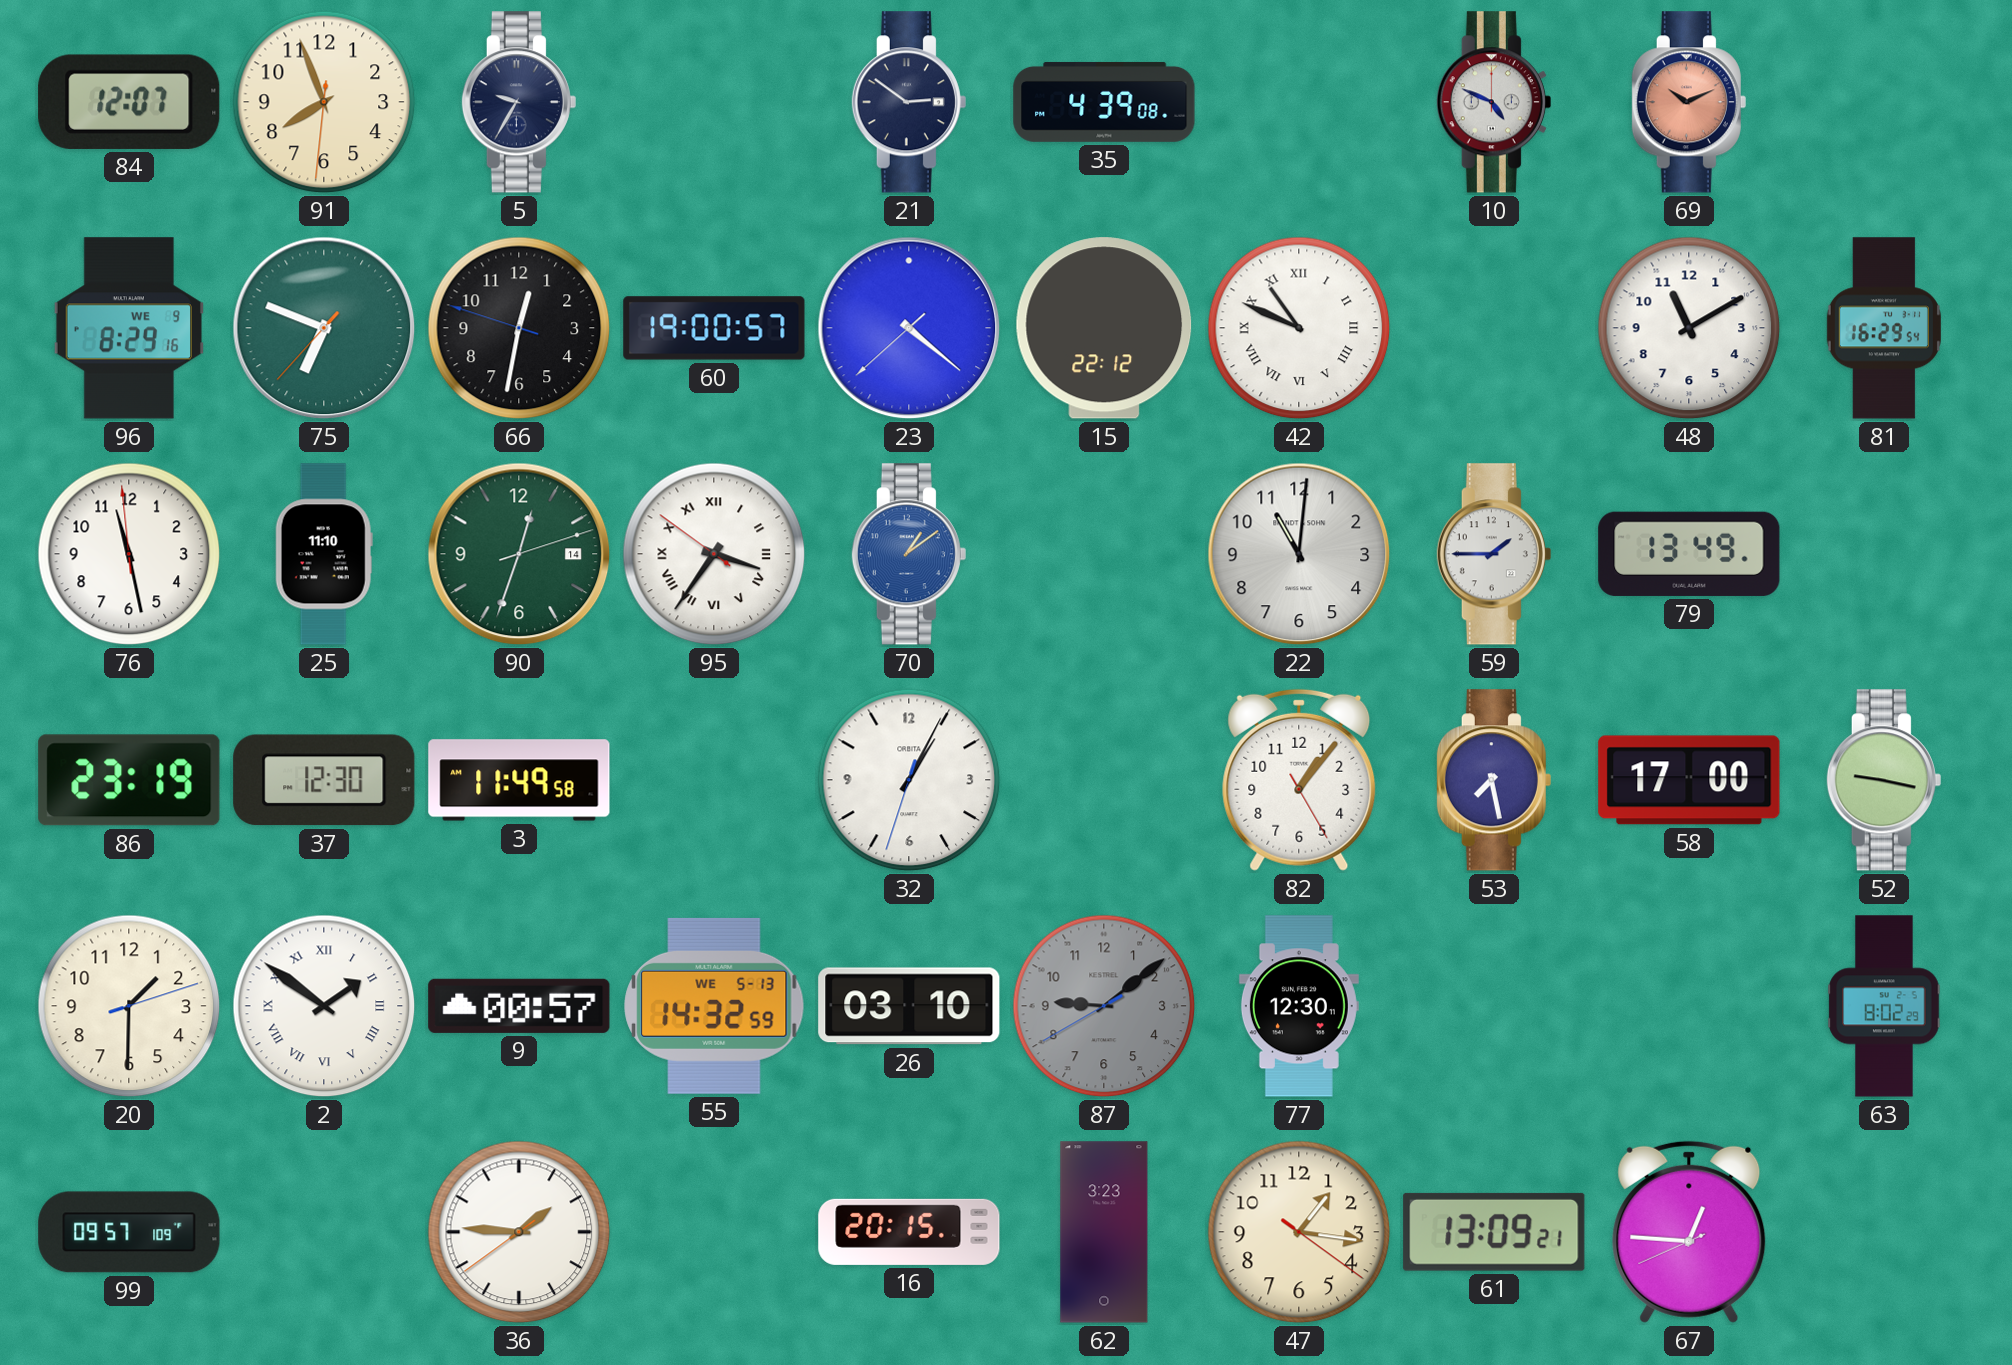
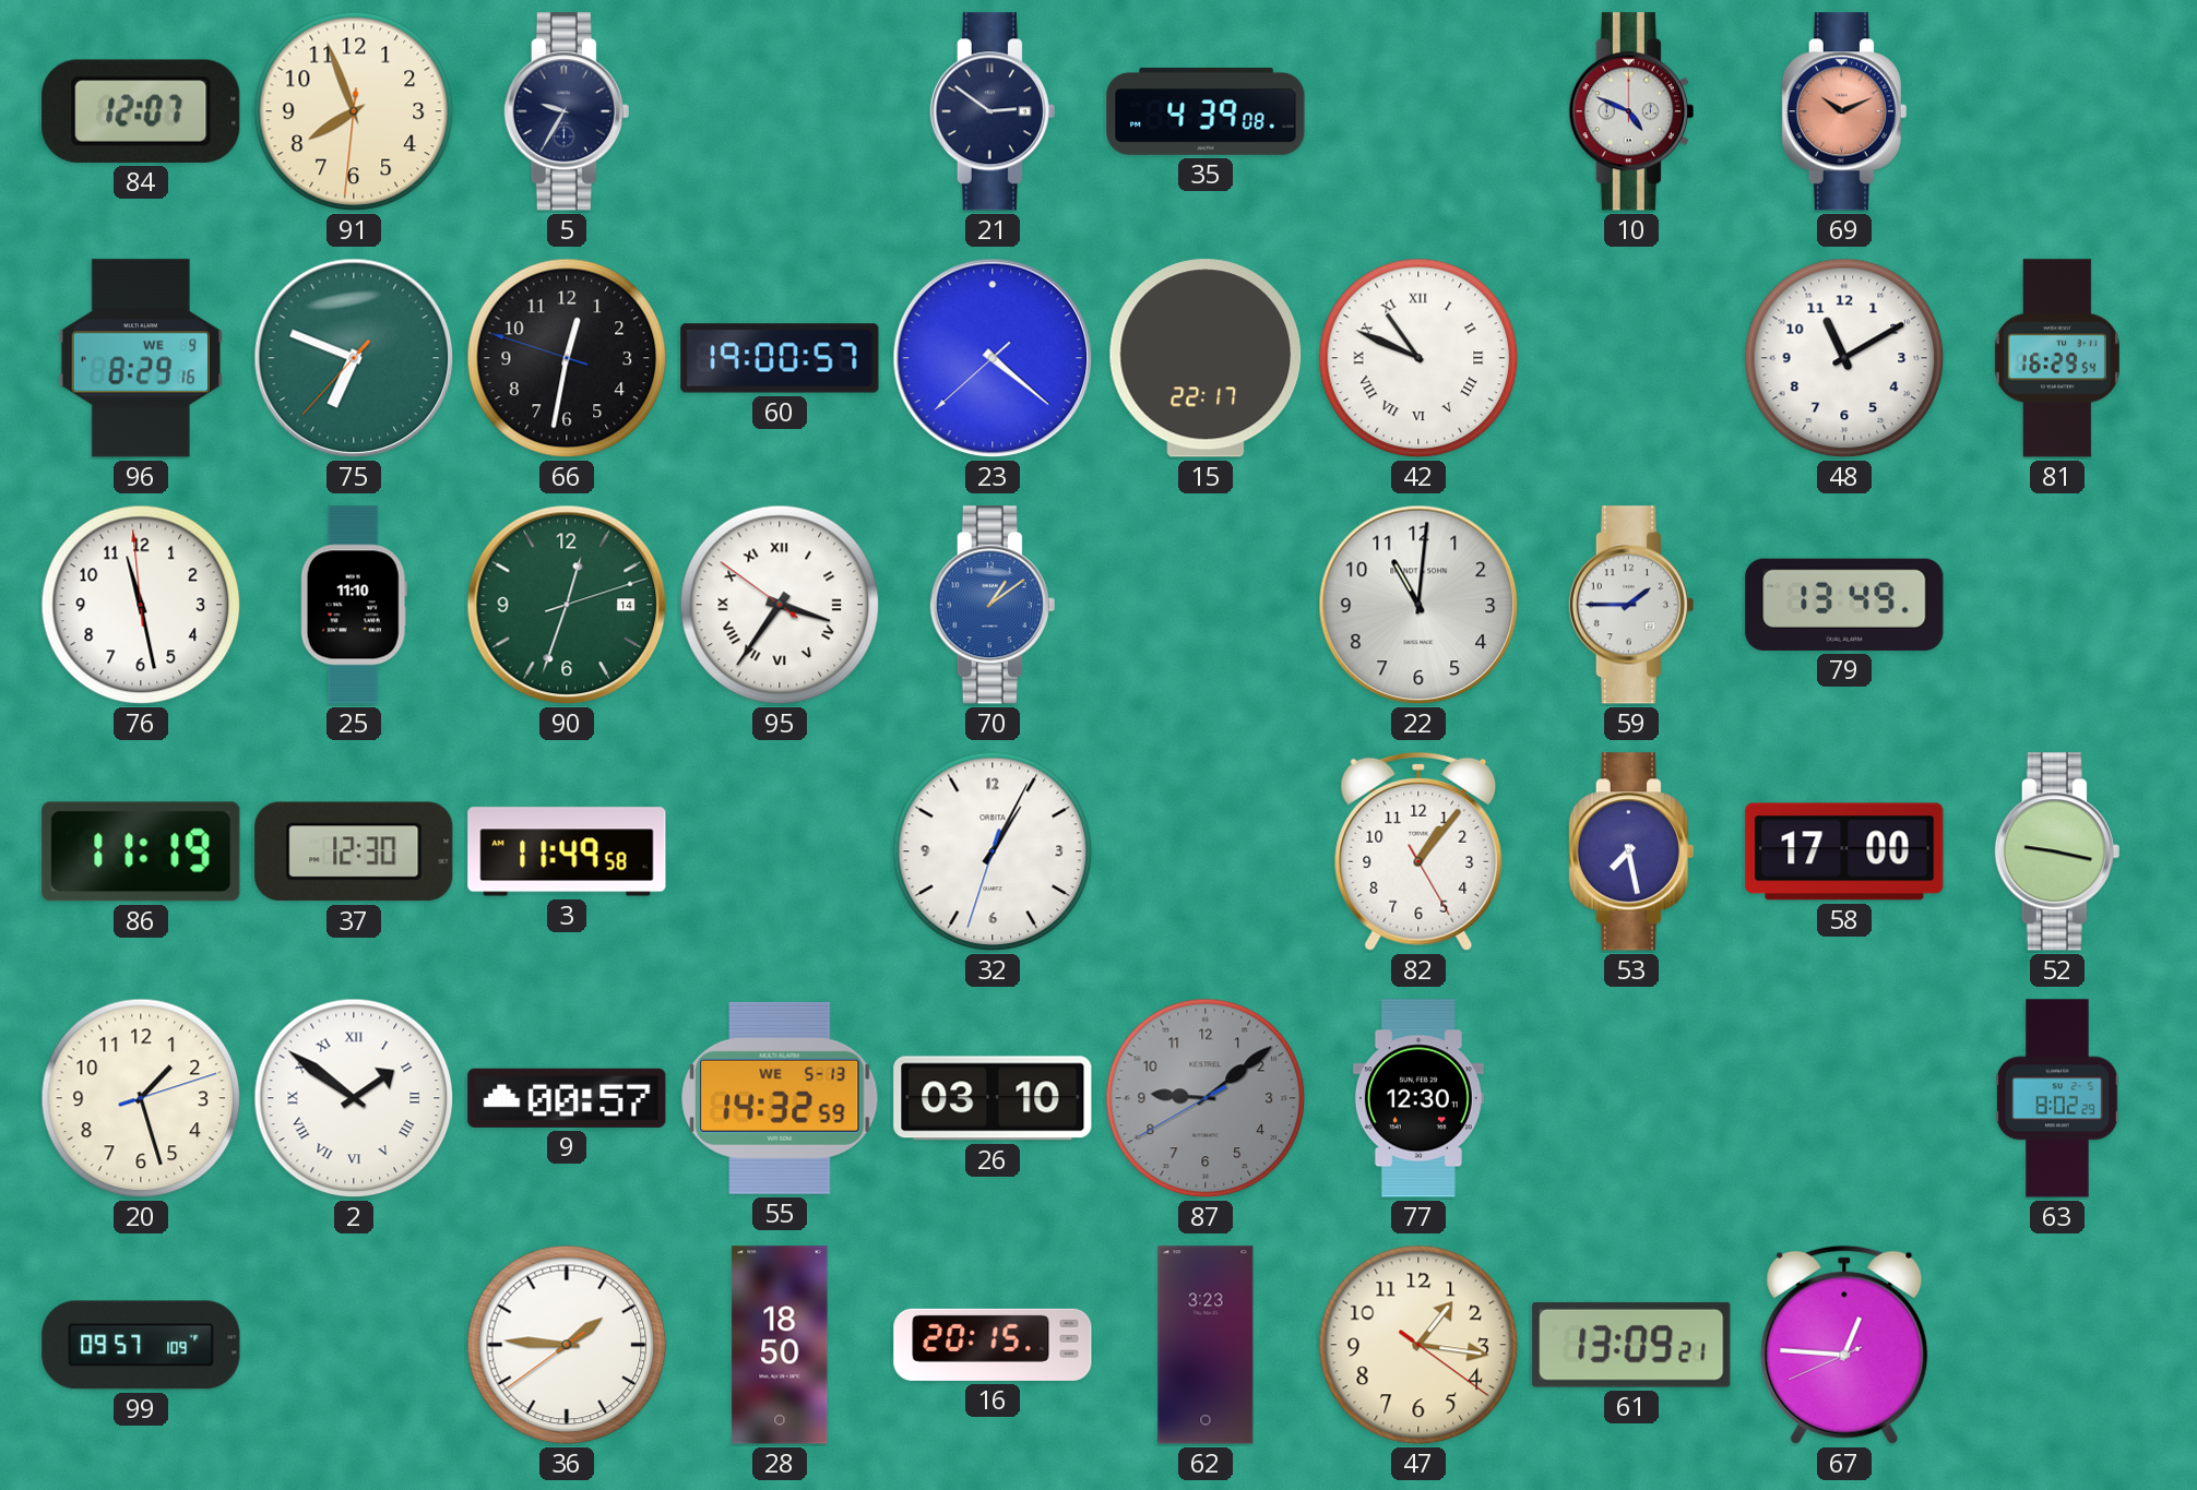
15: 22:12 -> 22:17 (1206, 358)
86: 23:19 -> 11:19 (141, 851)
20: 1:30 -> 1:27 (141, 1098)
28: none -> 18:50 (780, 1345)
